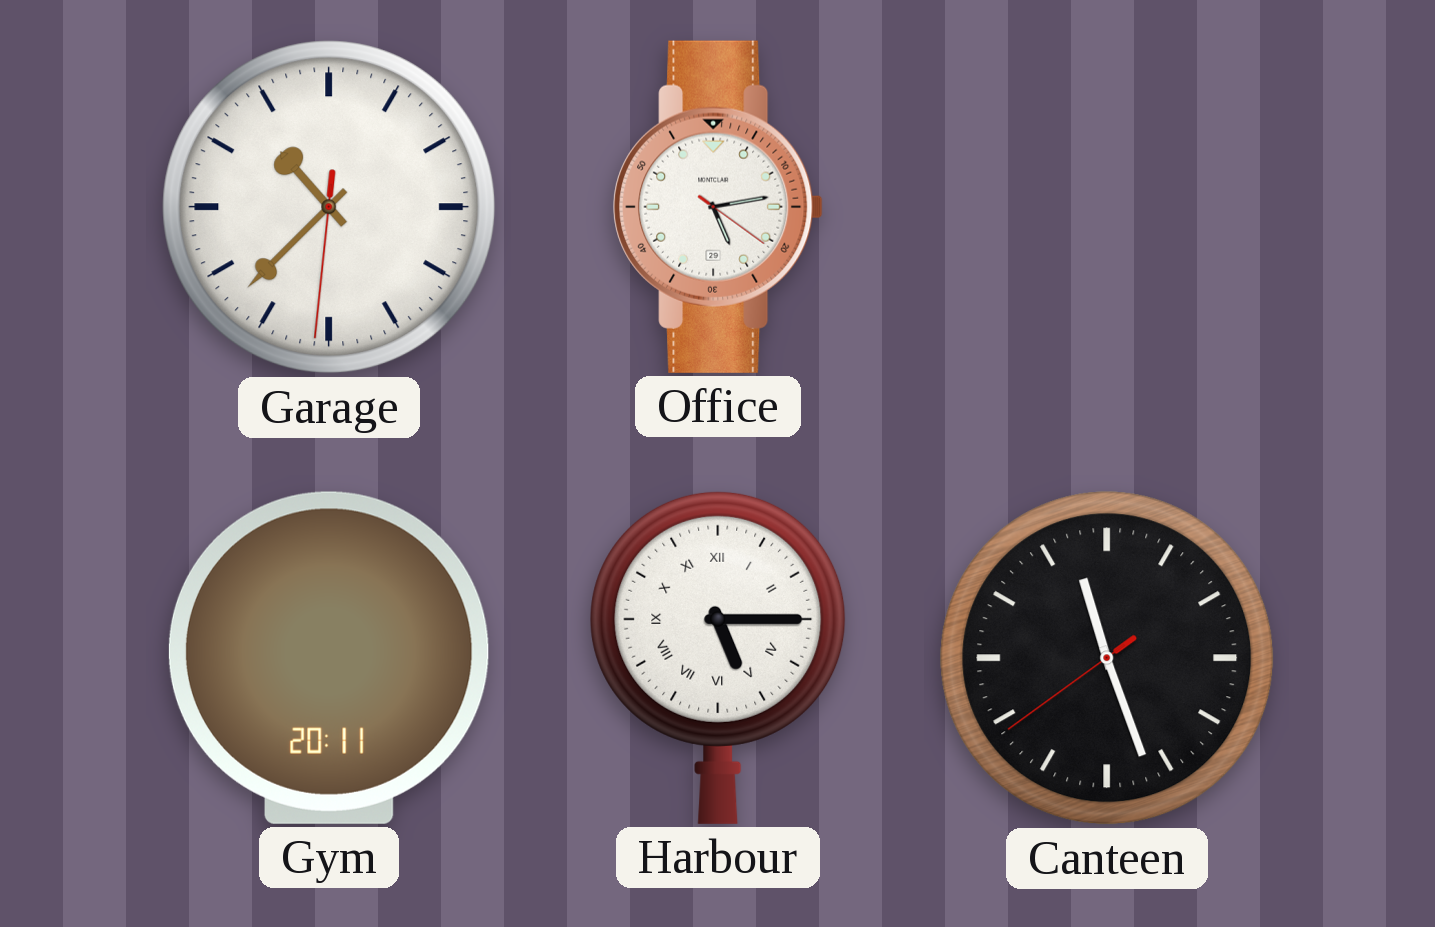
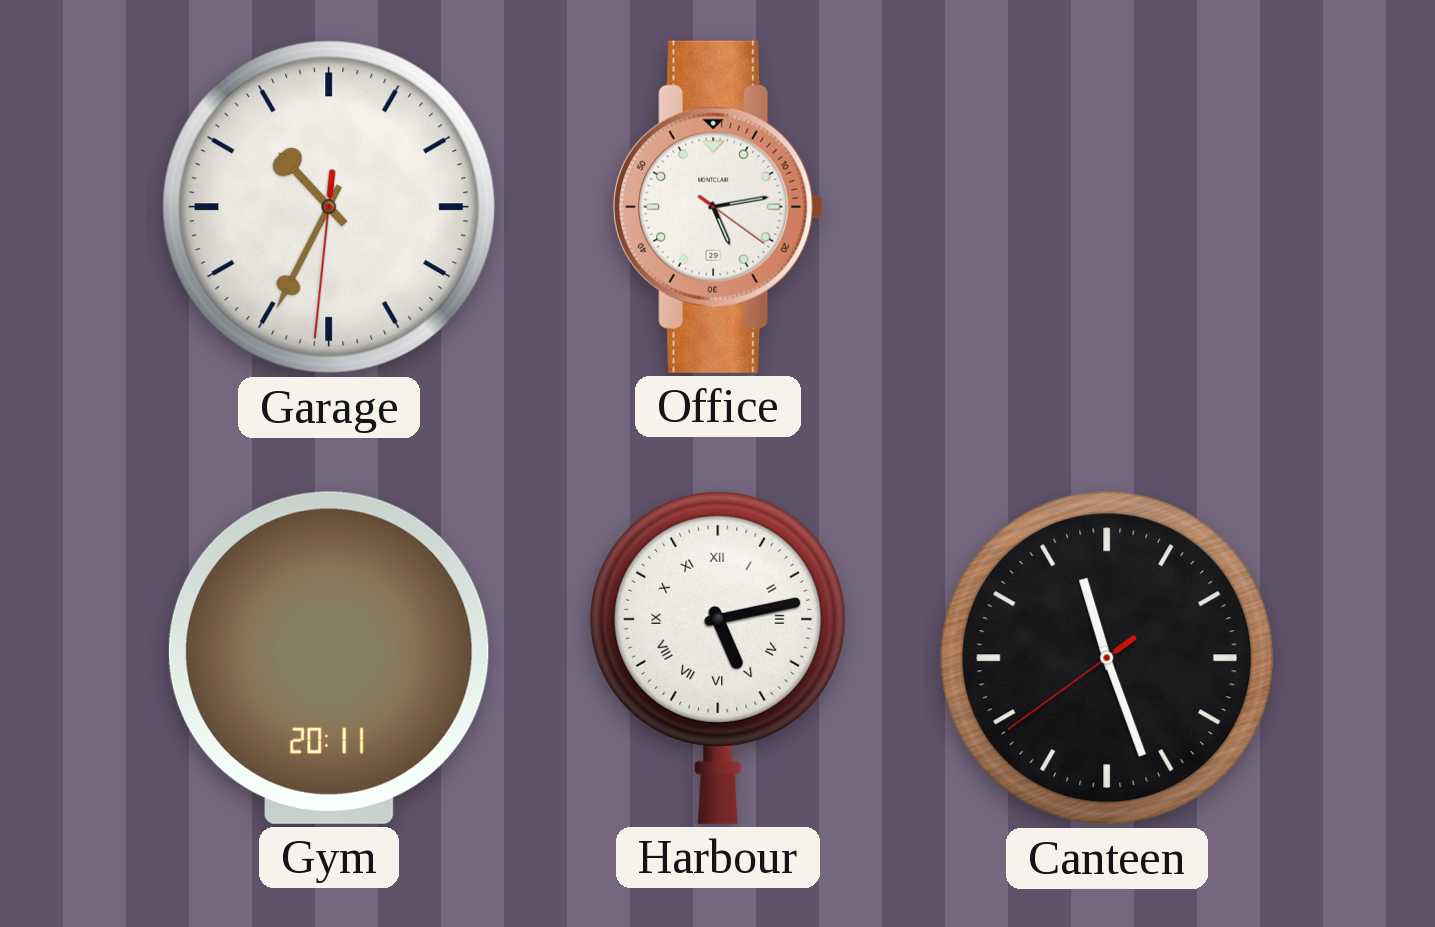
Garage: 10:37 -> 10:34 (329, 207)
Harbour: 5:15 -> 5:13 (718, 657)
